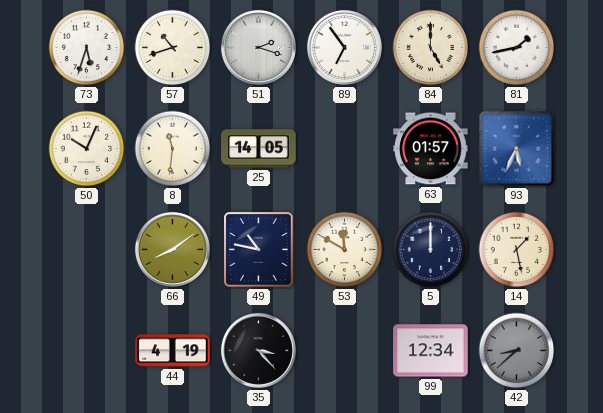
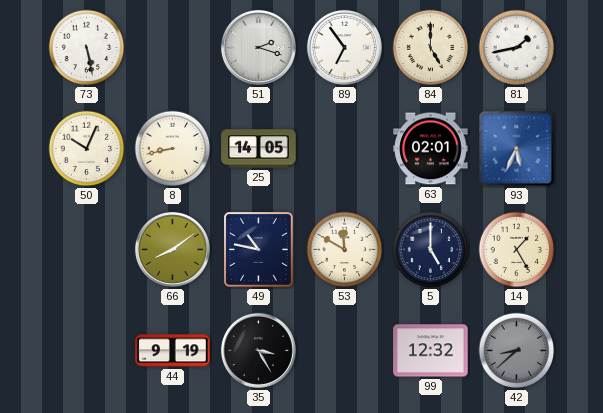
73: 5:33 -> 5:28 (87, 48)
57: 10:42 -> none (173, 48)
8: 11:31 -> 8:43 (173, 149)
63: 01:57 -> 02:01 (431, 149)
5: 12:00 -> 5:00 (431, 250)
14: 1:28 -> 1:25 (517, 250)
44: 4:19 -> 9:19 (173, 351)
35: 3:23 -> 3:25 (258, 350)
99: 12:34 -> 12:32 (431, 351)
